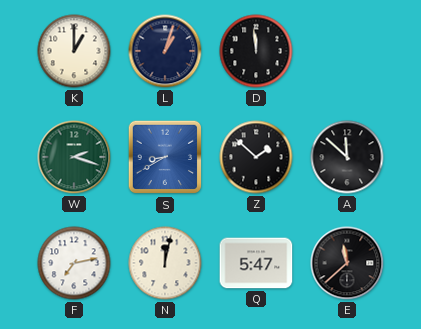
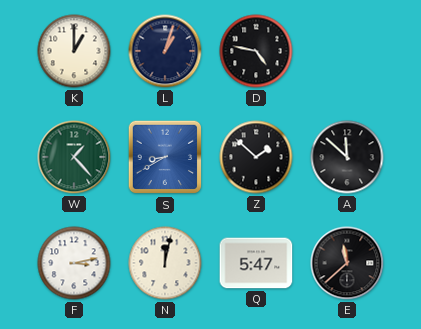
D: 11:59 -> 4:47 (256, 51)
W: 2:18 -> 1:23 (74, 157)
F: 7:13 -> 3:13 (74, 263)
